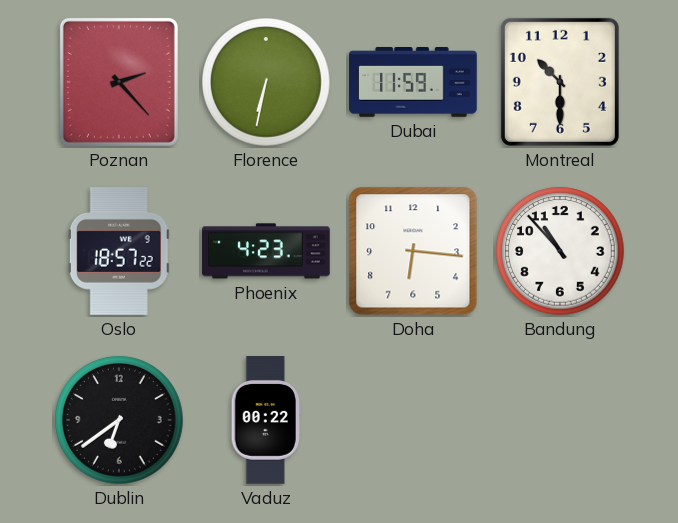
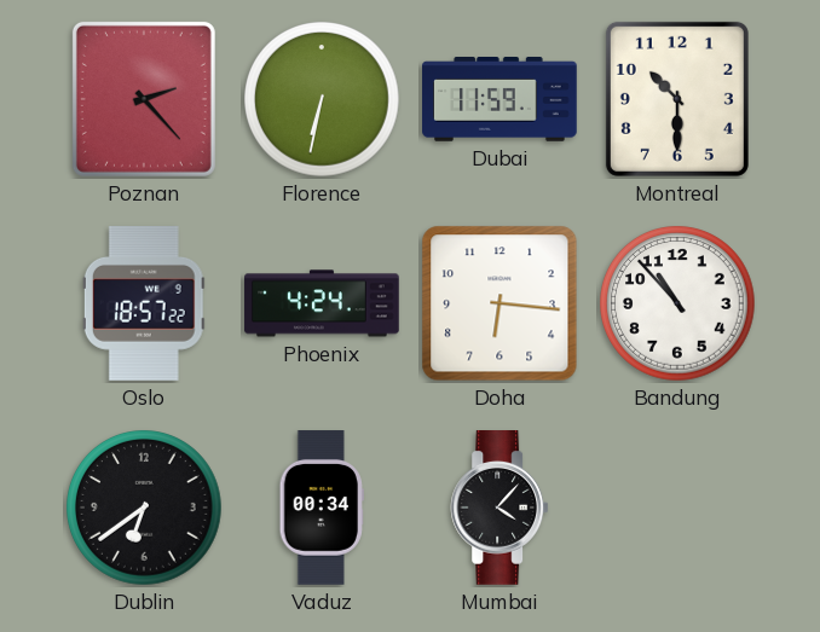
Phoenix: 4:23 -> 4:24 (322, 303)
Vaduz: 00:22 -> 00:34 (322, 508)
Mumbai: none -> 4:07 (499, 509)
